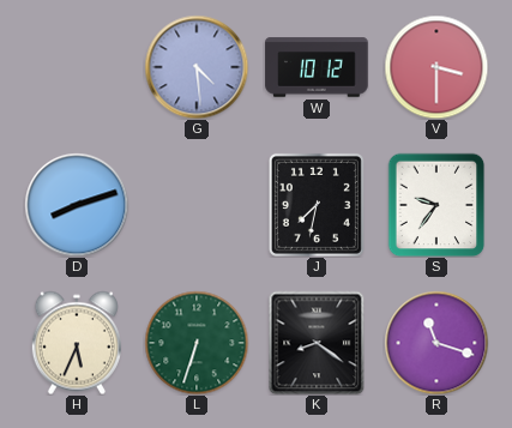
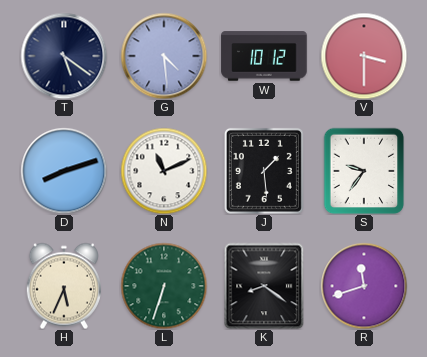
T: none -> 5:21 (64, 56)
N: none -> 11:11 (164, 171)
J: 7:32 -> 1:29 (264, 171)
R: 11:18 -> 11:42 (364, 286)
